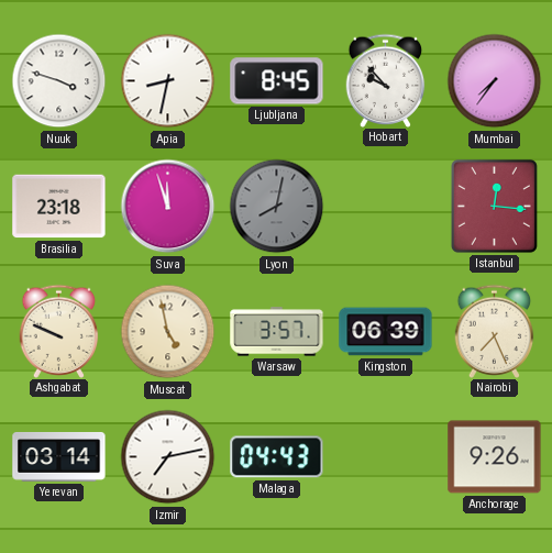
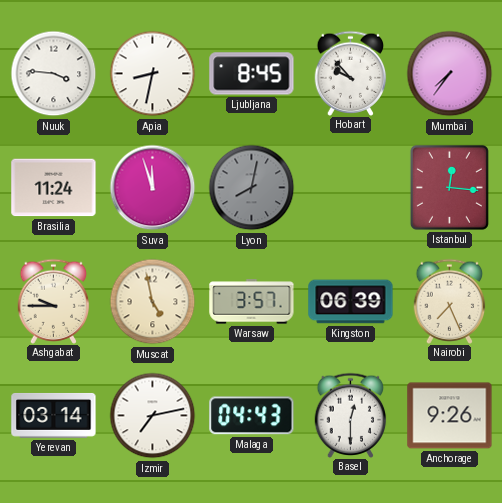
Nuuk: 3:48 -> 3:46 (54, 74)
Brasilia: 23:18 -> 11:24 (54, 188)
Ashgabat: 9:49 -> 9:45 (54, 301)
Basel: none -> 12:30 (351, 415)
